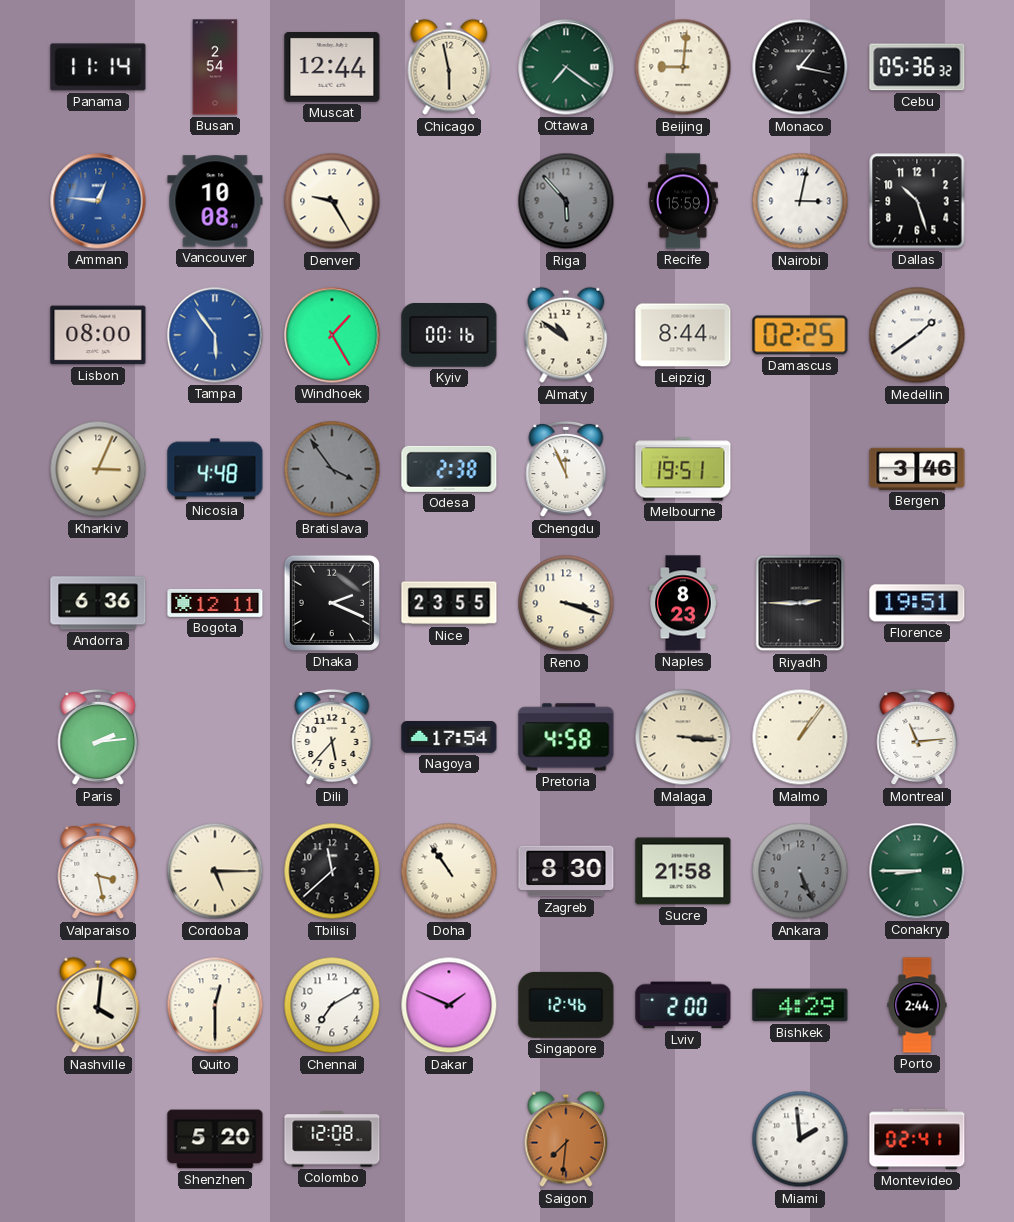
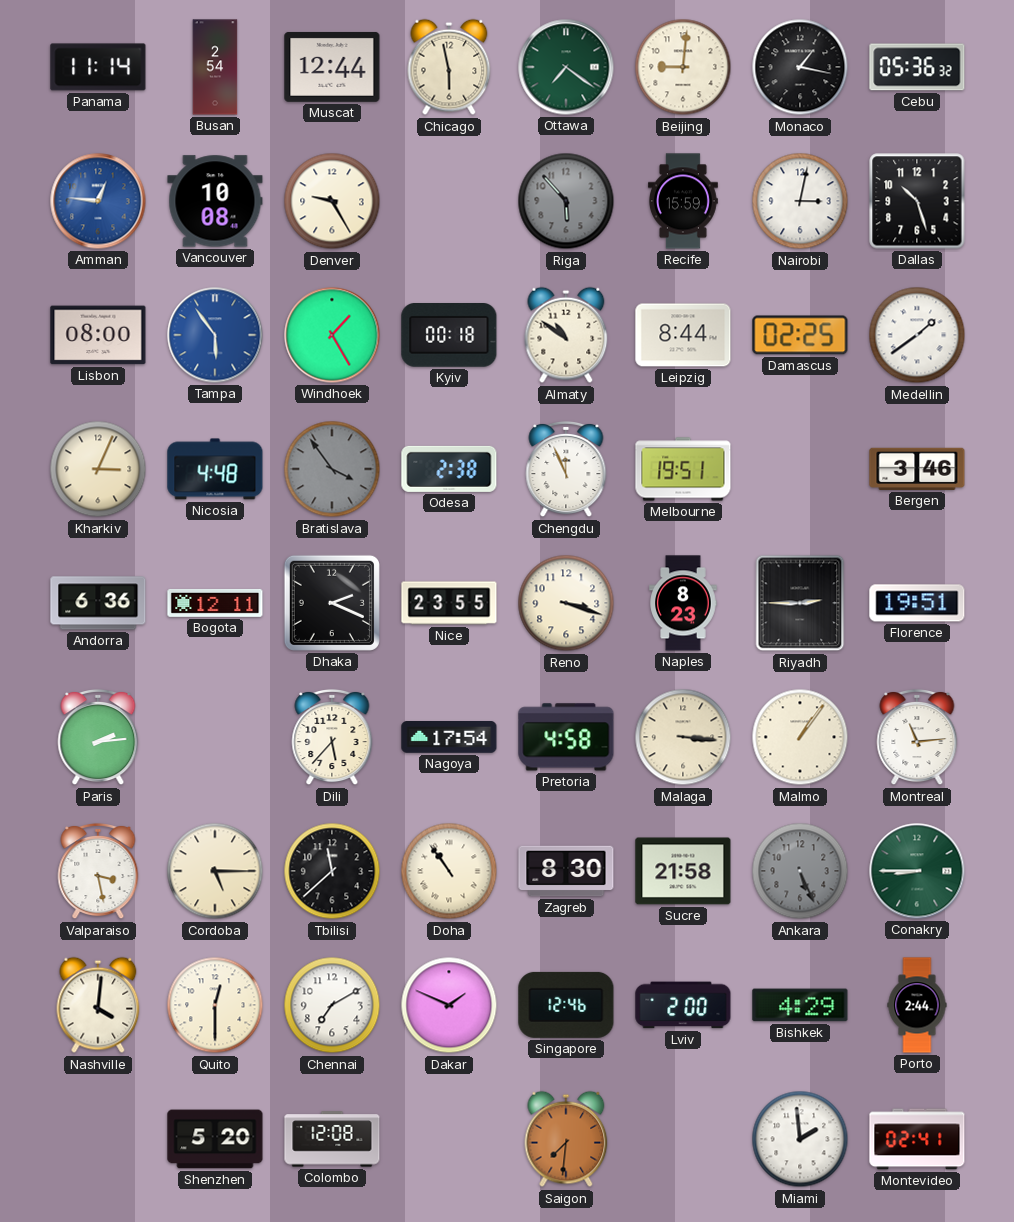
Kyiv: 00:16 -> 00:18 (449, 336)
